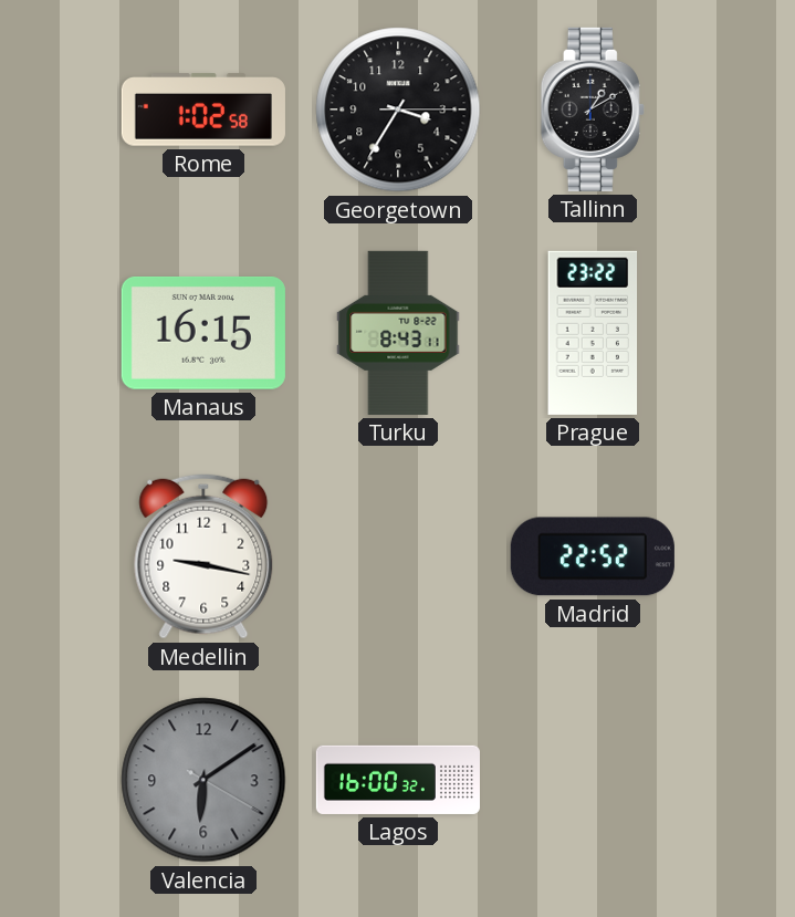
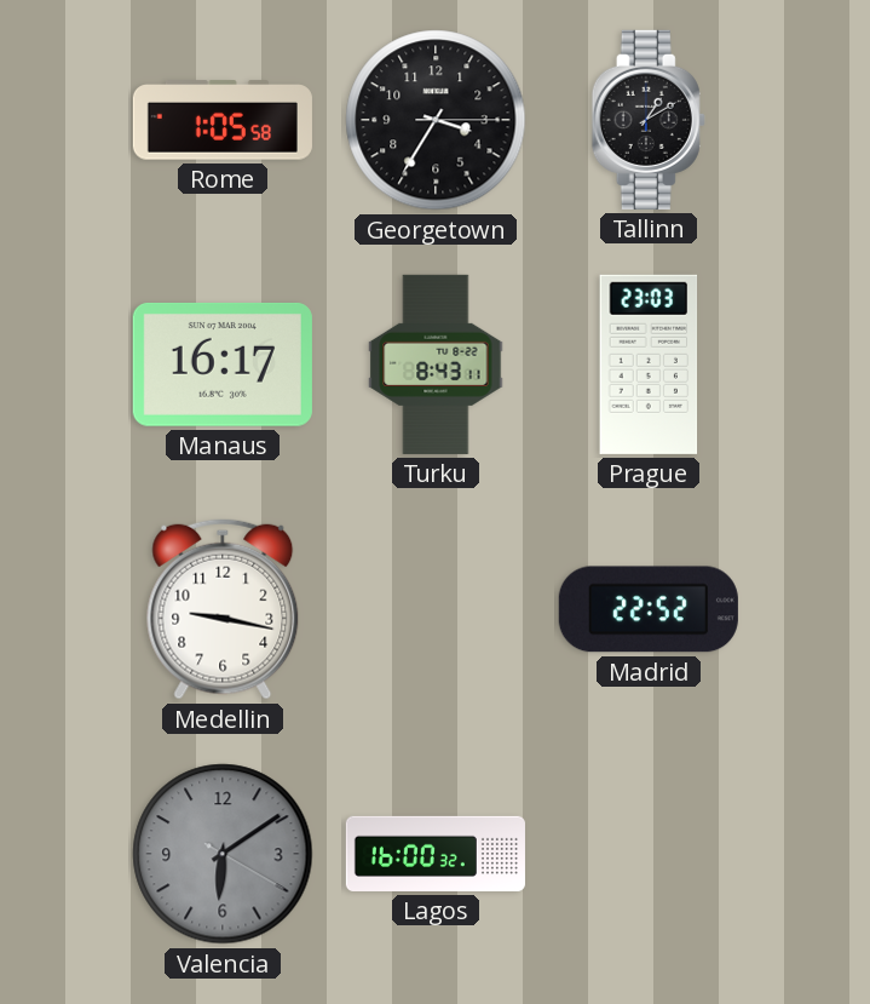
Rome: 1:02 -> 1:05 (223, 120)
Manaus: 16:15 -> 16:17 (223, 365)
Prague: 23:22 -> 23:03 (649, 365)
